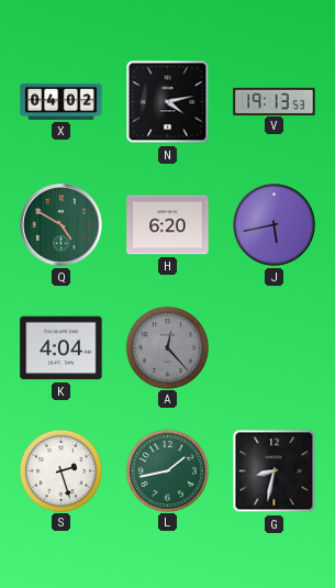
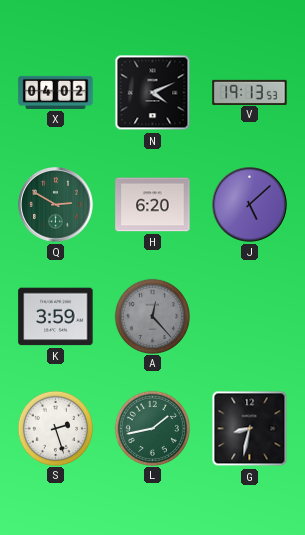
N: 4:13 -> 4:11 (153, 93)
Q: 4:50 -> 2:50 (56, 205)
J: 5:43 -> 5:08 (250, 205)
K: 4:04 -> 3:59 (56, 317)
